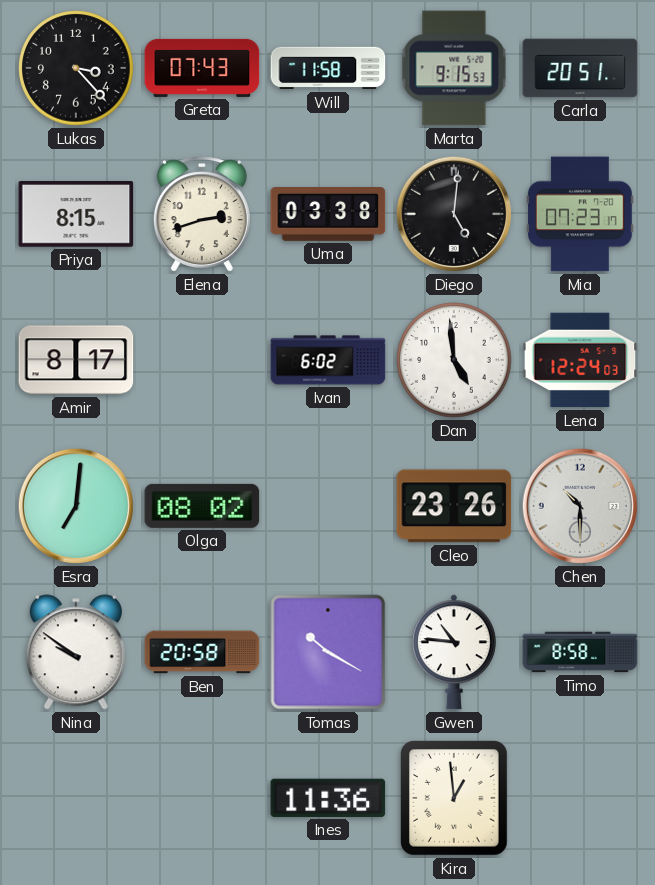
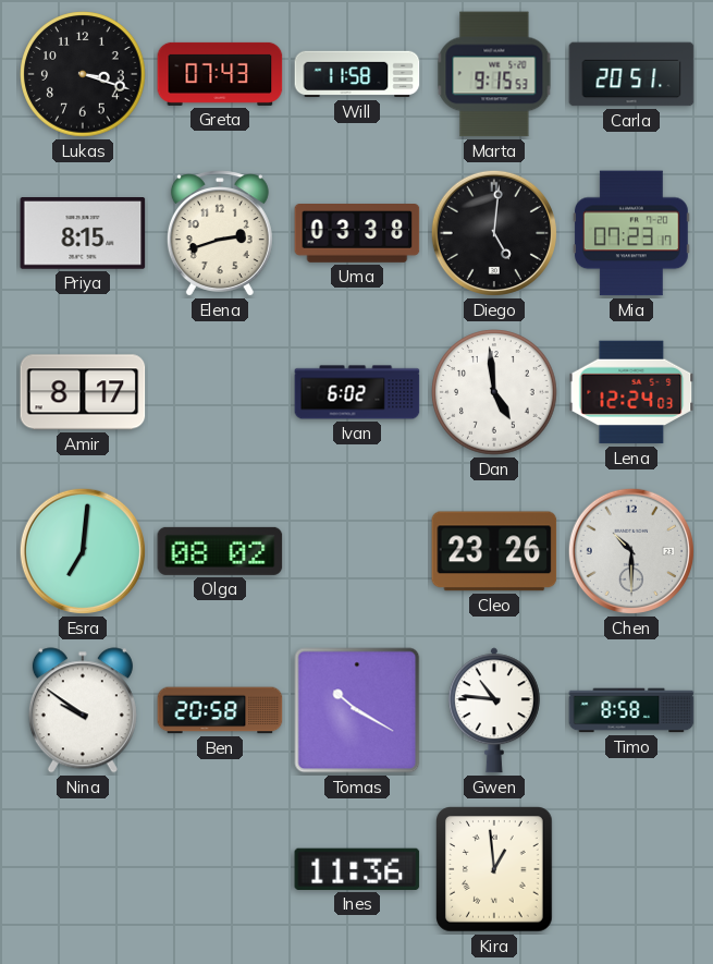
Lukas: 3:23 -> 3:18 (83, 74)
